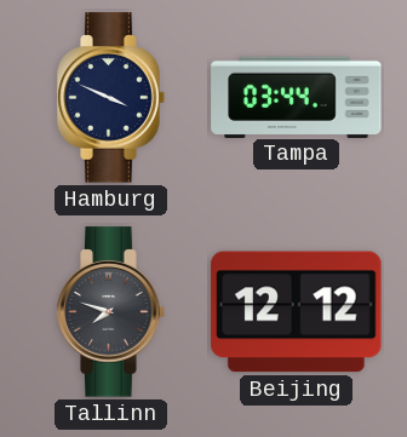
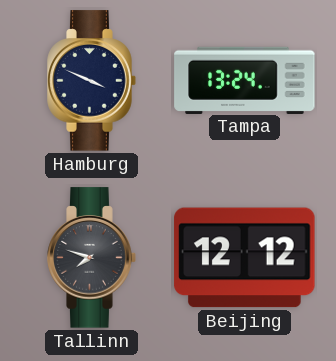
Tampa: 03:44 -> 13:24 (245, 80)
